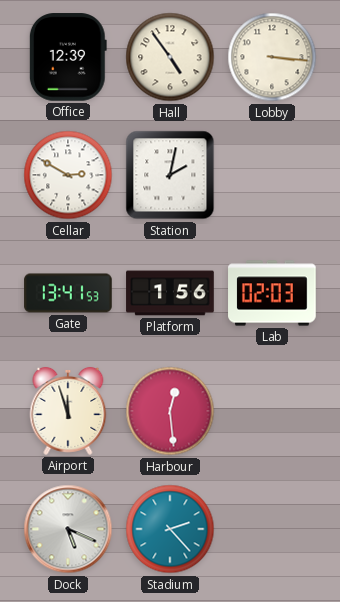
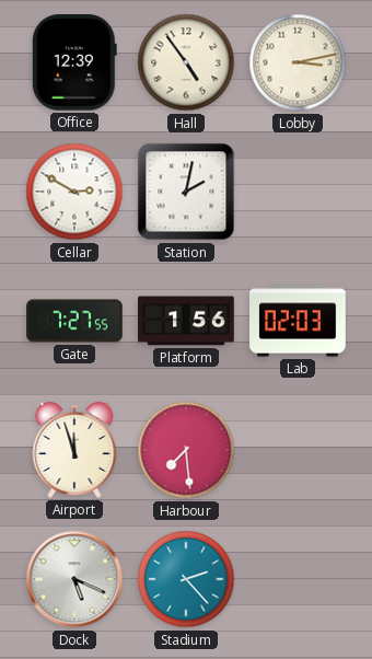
Lobby: 3:16 -> 3:13 (298, 62)
Gate: 13:41 -> 7:27 (74, 321)
Harbour: 12:29 -> 7:29 (186, 450)
